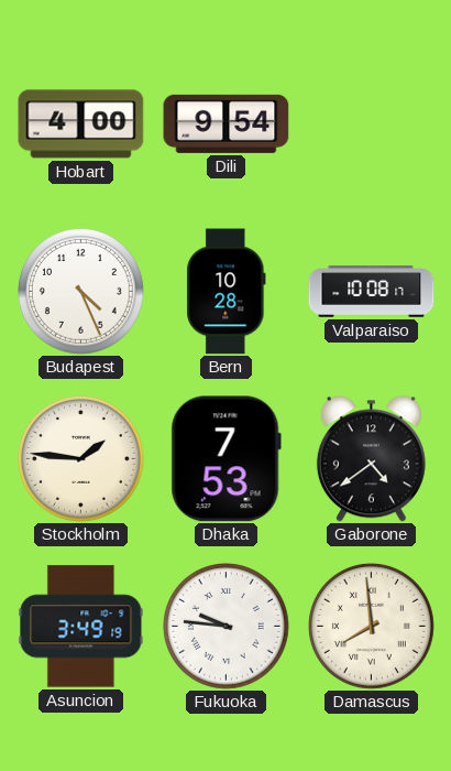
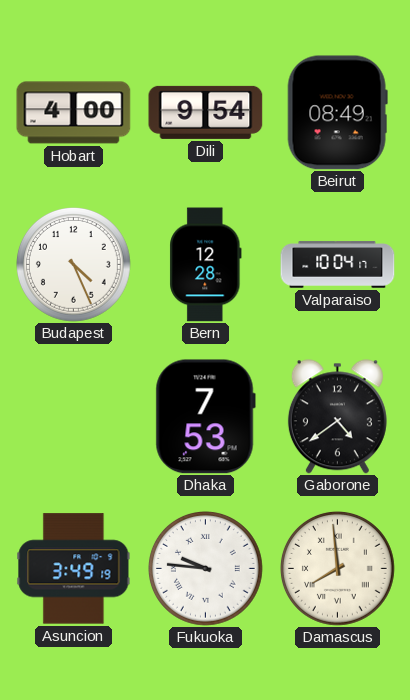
Beirut: none -> 08:49 (337, 113)
Bern: 10:28 -> 12:28 (206, 265)
Valparaiso: 10:08 -> 10:04 (338, 265)
Stockholm: 1:46 -> none (81, 459)
